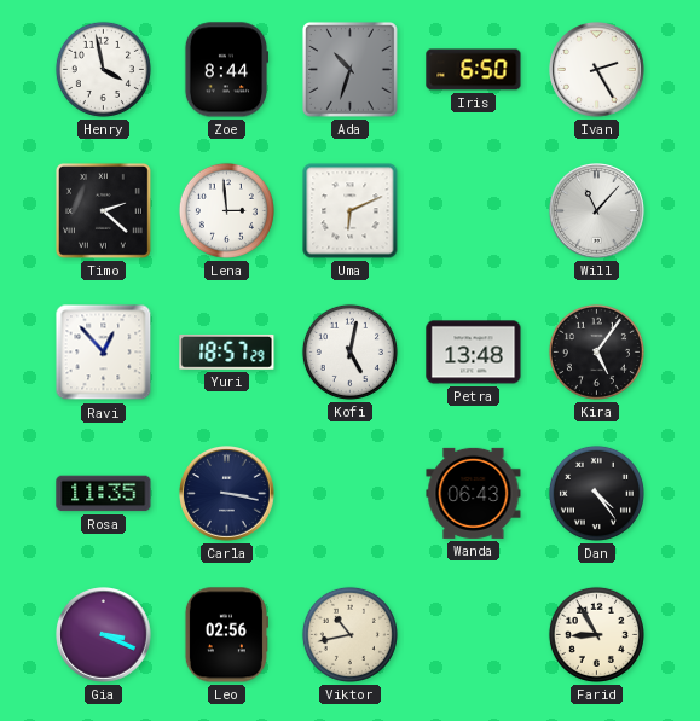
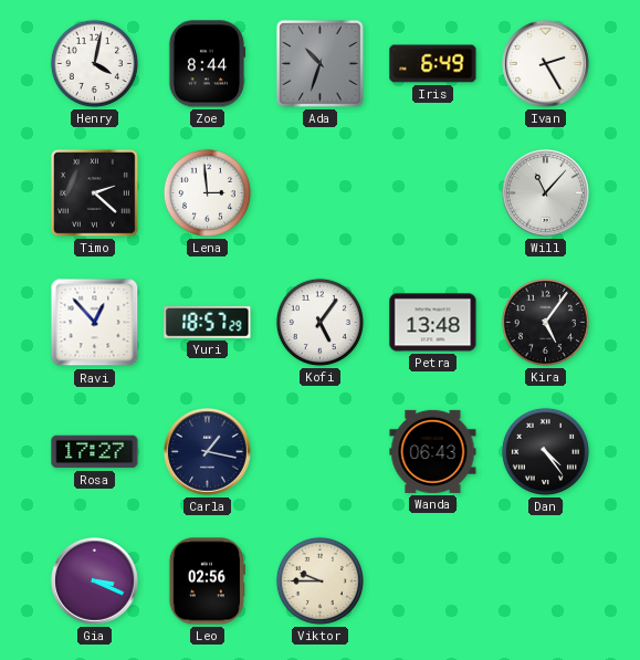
Henry: 3:58 -> 4:02 (94, 63)
Iris: 6:50 -> 6:49 (433, 64)
Uma: 6:11 -> none (351, 211)
Kofi: 5:02 -> 5:06 (319, 322)
Rosa: 11:35 -> 17:27 (95, 452)
Carla: 3:17 -> 1:17 (208, 452)
Viktor: 10:43 -> 9:45 (319, 580)
Farid: 8:55 -> none (596, 634)
